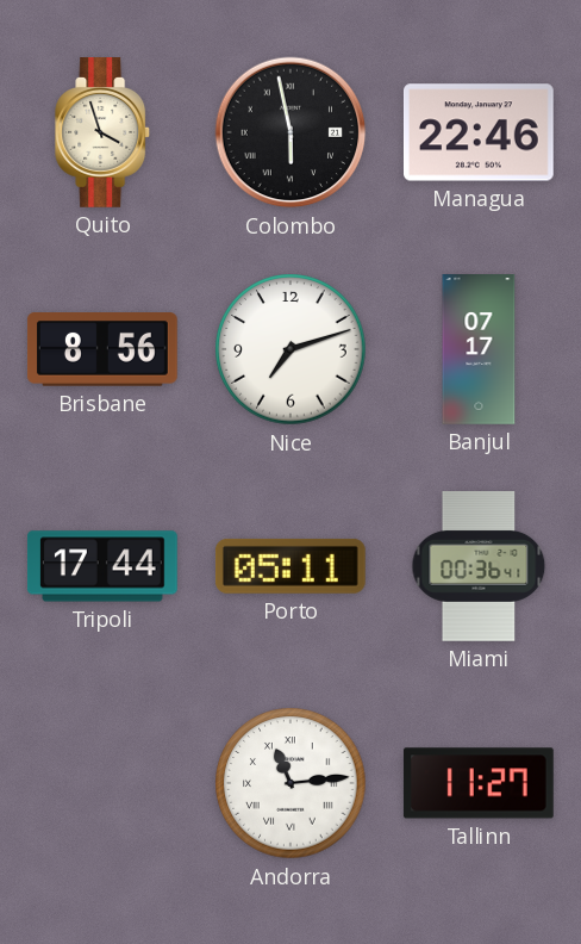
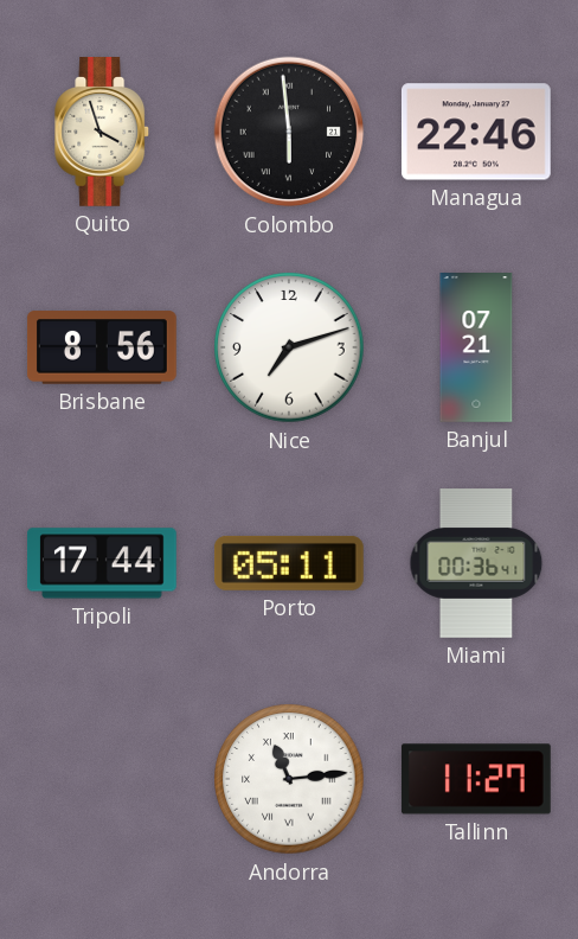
Colombo: 5:58 -> 5:59 (289, 132)
Banjul: 07:17 -> 07:21 (476, 349)
